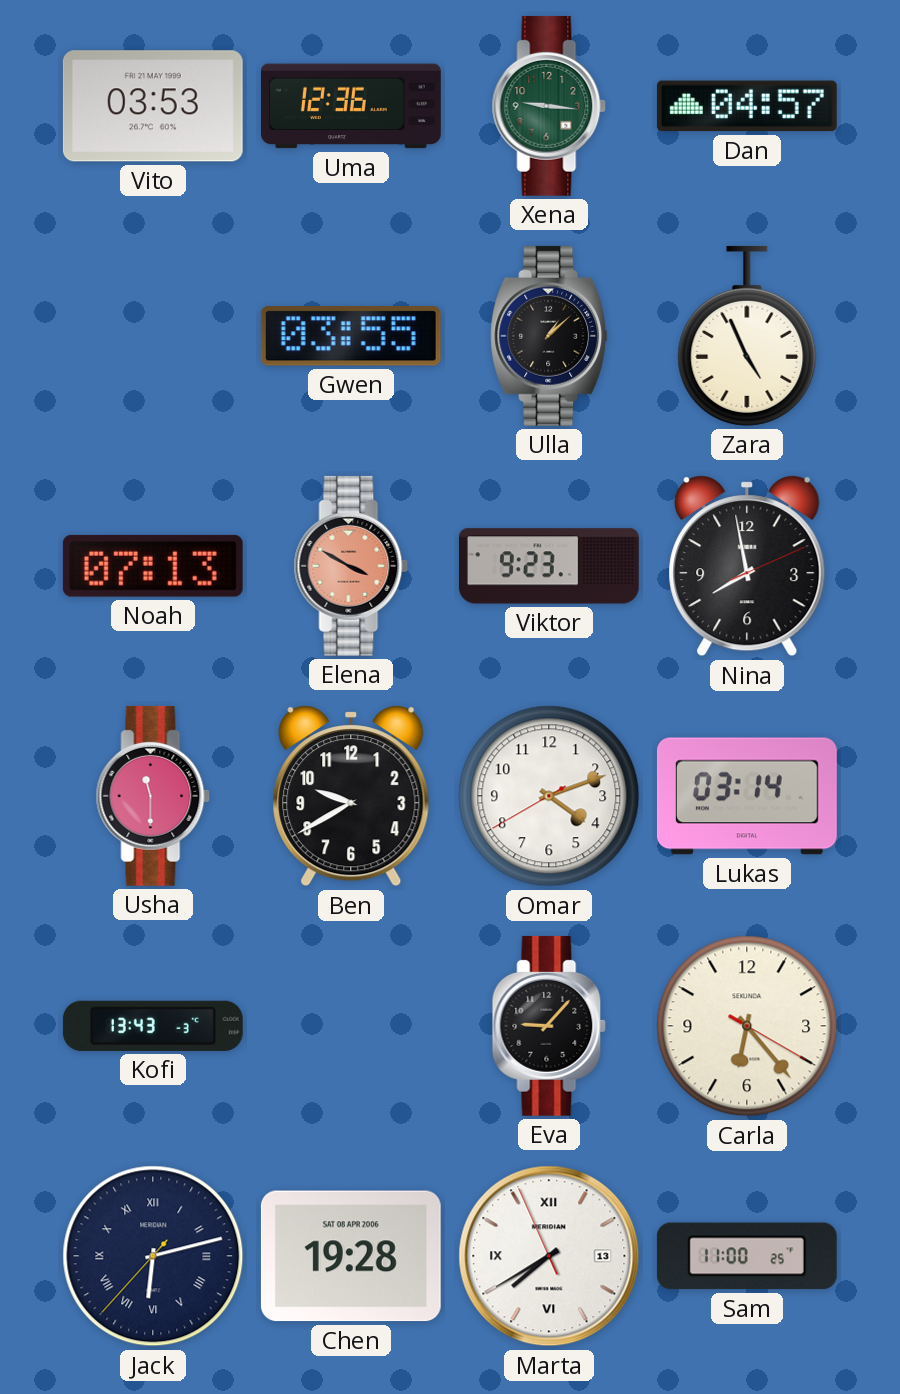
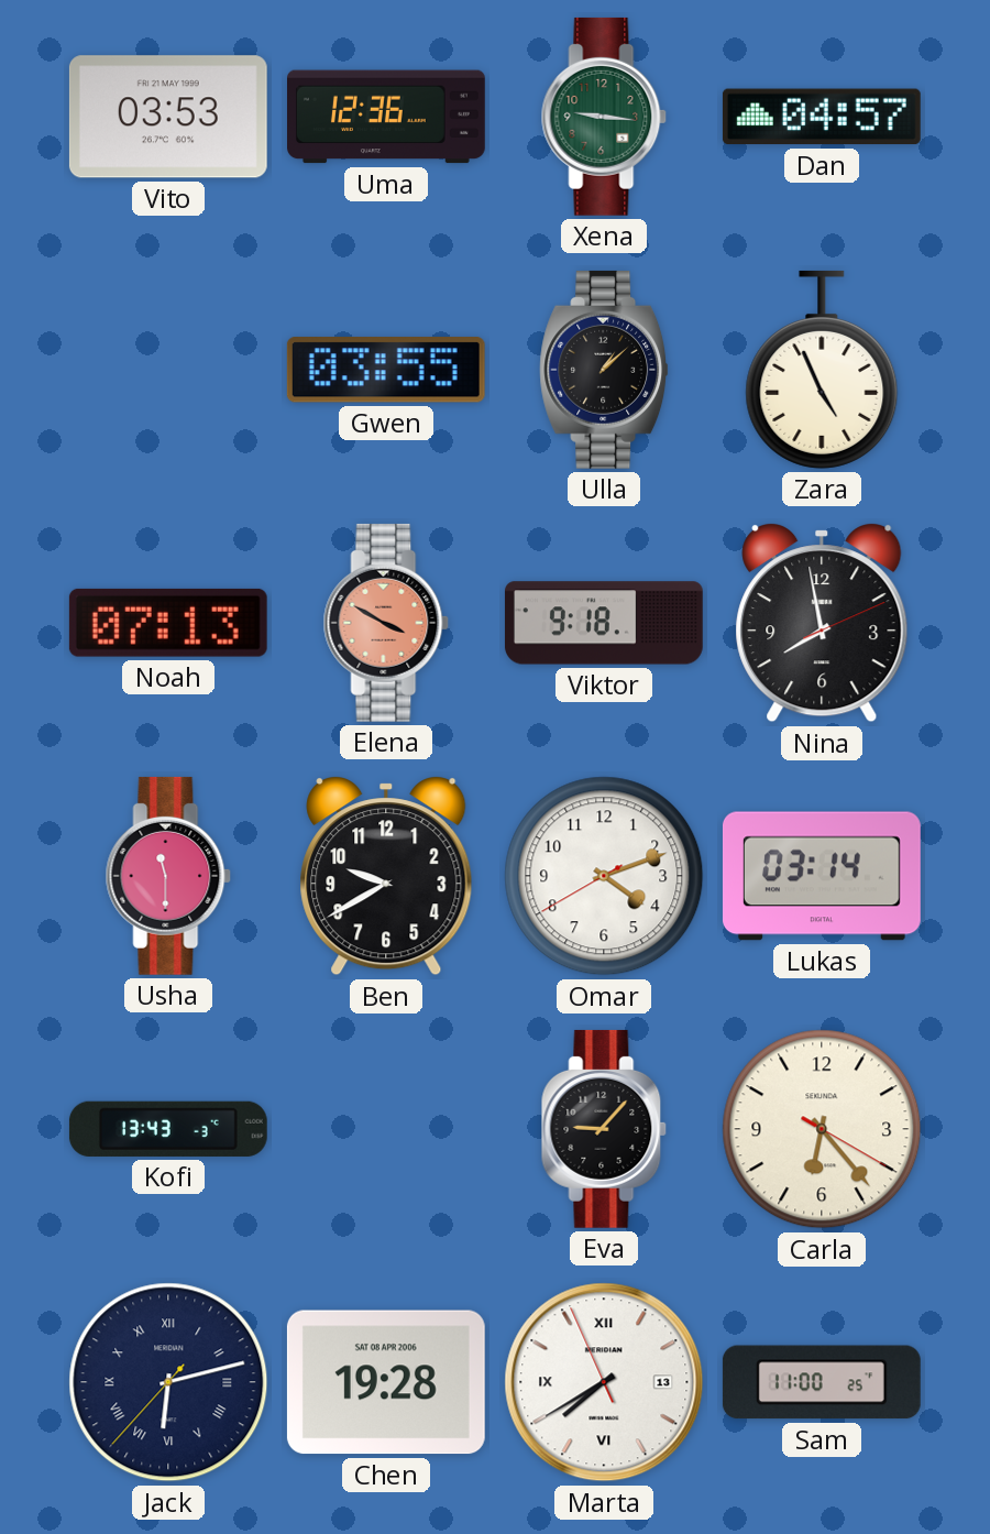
Viktor: 9:23 -> 9:18 (604, 623)
